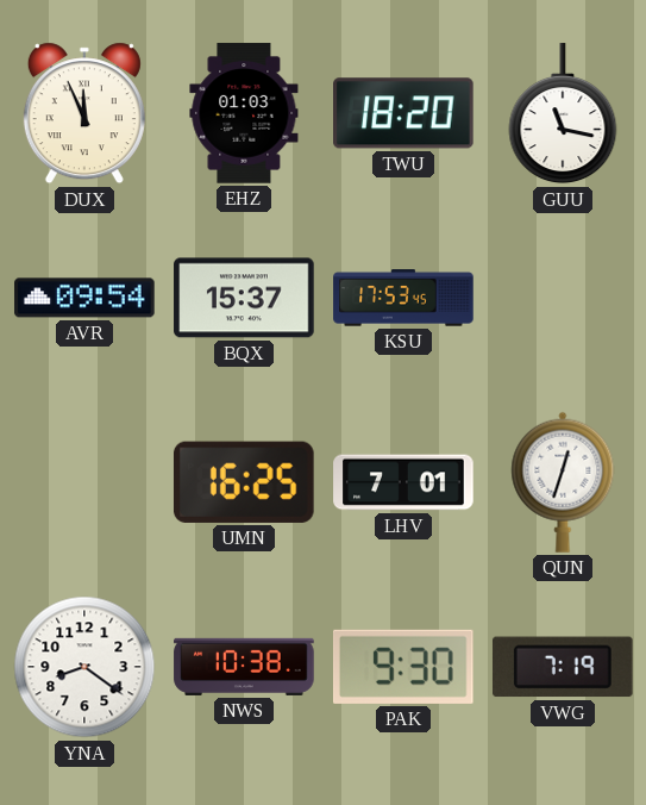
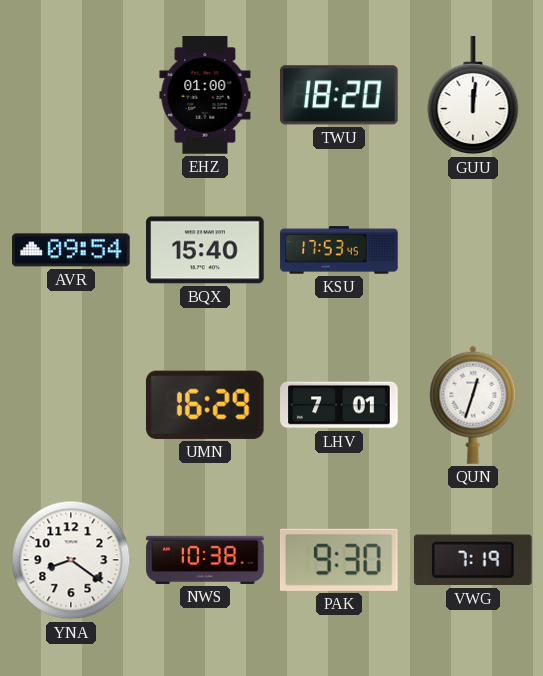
DUX: 11:56 -> none (84, 113)
EHZ: 01:03 -> 01:00 (205, 95)
GUU: 11:17 -> 12:01 (473, 96)
BQX: 15:37 -> 15:40 (205, 250)
UMN: 16:25 -> 16:29 (205, 405)
